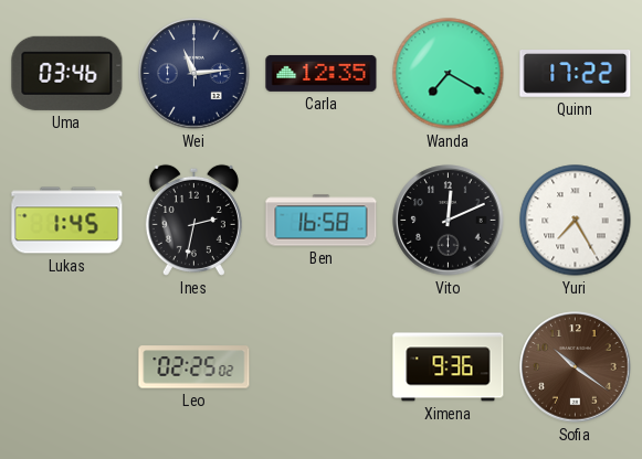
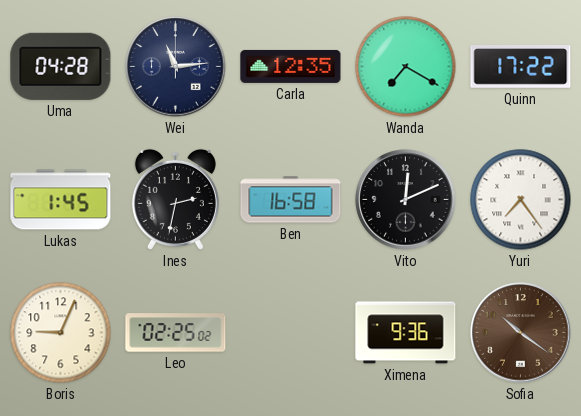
Uma: 03:46 -> 04:28 (61, 66)
Yuri: 7:25 -> 7:24 (521, 200)
Boris: none -> 9:04 (61, 333)
